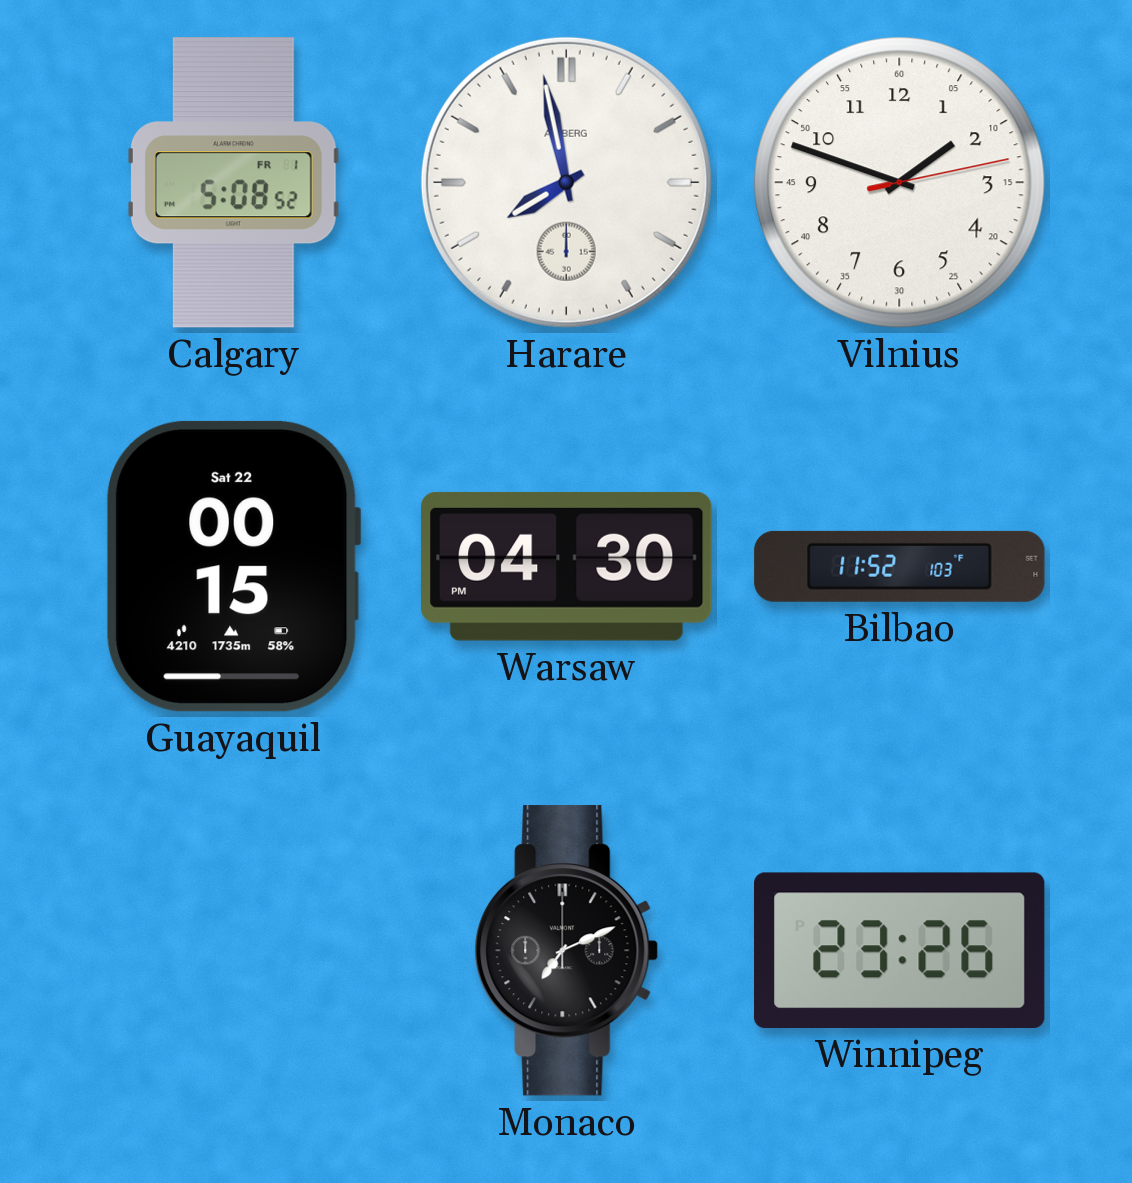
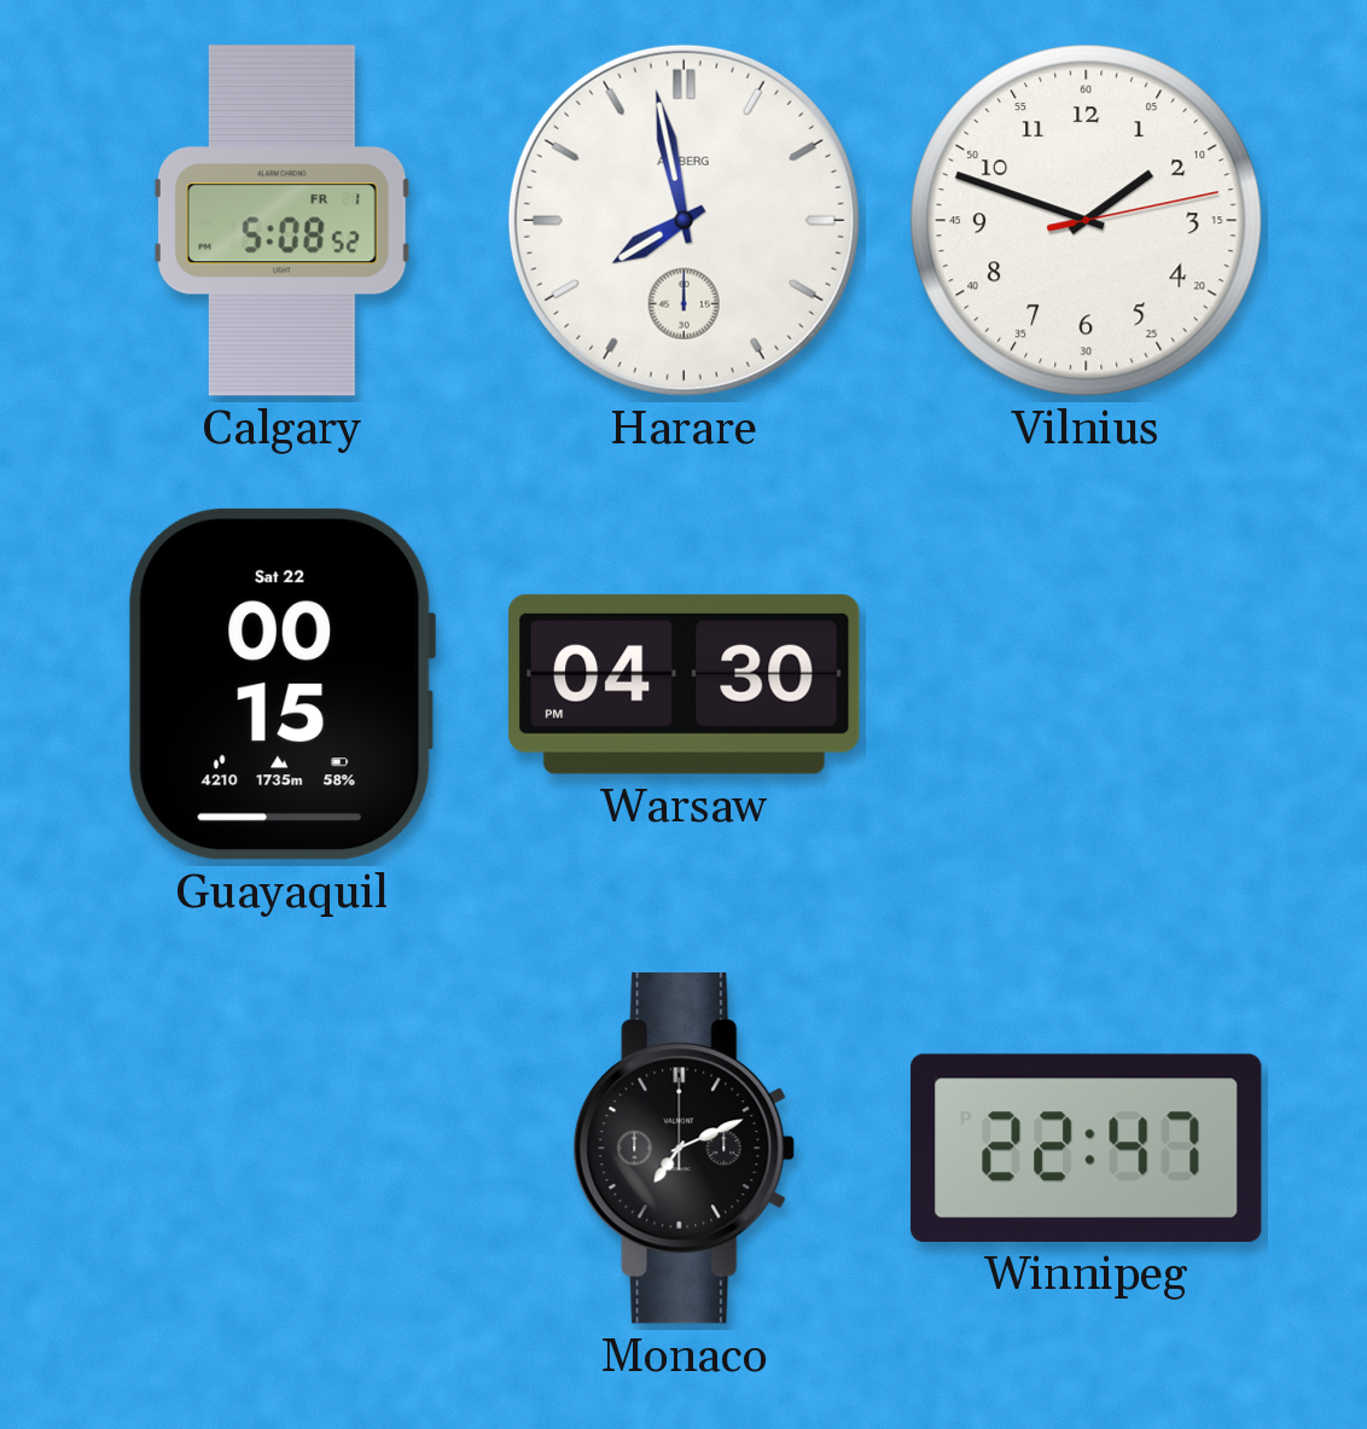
Bilbao: 11:52 -> none (900, 566)
Winnipeg: 23:26 -> 22:47 (1087, 1148)
